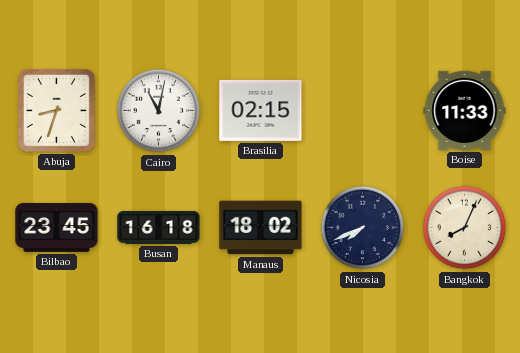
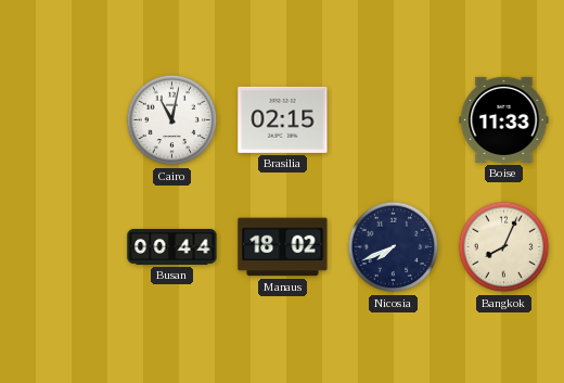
Abuja: 8:33 -> none (56, 111)
Bilbao: 23:45 -> none (57, 228)
Busan: 16:18 -> 00:44 (172, 247)
